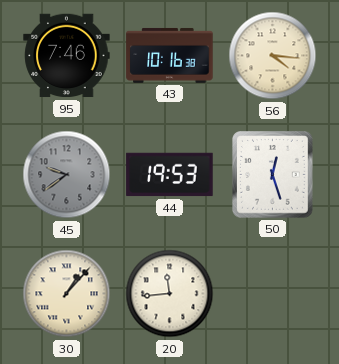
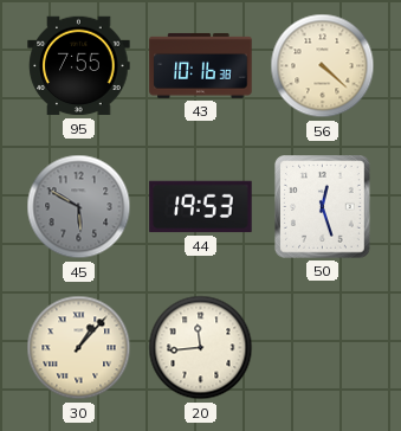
95: 7:46 -> 7:55 (79, 66)
56: 4:16 -> 4:22 (323, 66)
45: 9:39 -> 5:50 (79, 207)
